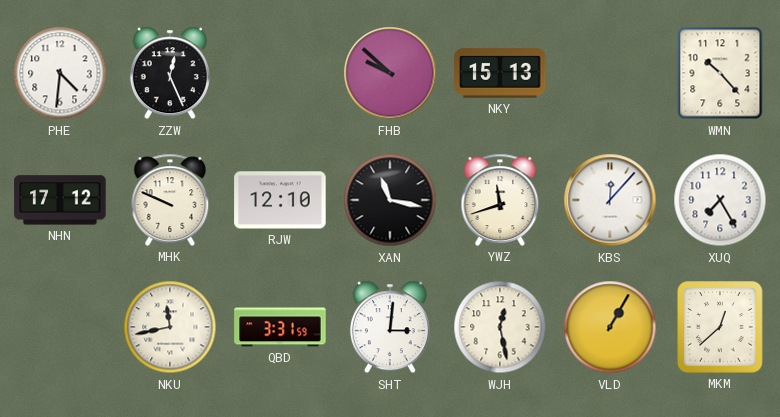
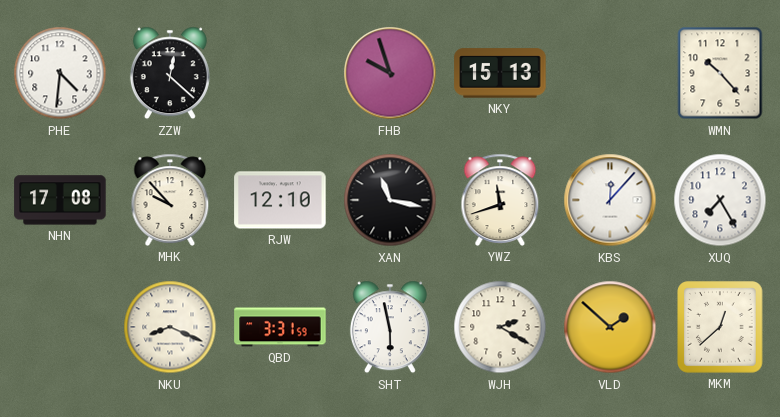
ZZW: 12:26 -> 12:22 (170, 73)
FHB: 9:52 -> 9:57 (390, 73)
NHN: 17:12 -> 17:08 (60, 200)
MHK: 9:49 -> 9:53 (170, 200)
NKU: 11:43 -> 8:19 (170, 327)
SHT: 3:01 -> 5:58 (390, 327)
WJH: 12:28 -> 2:20 (500, 327)
VLD: 1:05 -> 1:52 (610, 327)
